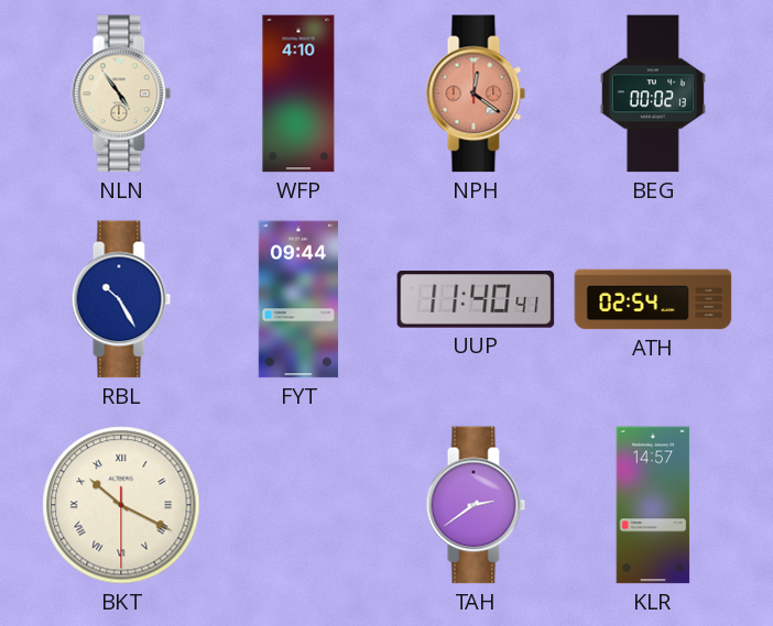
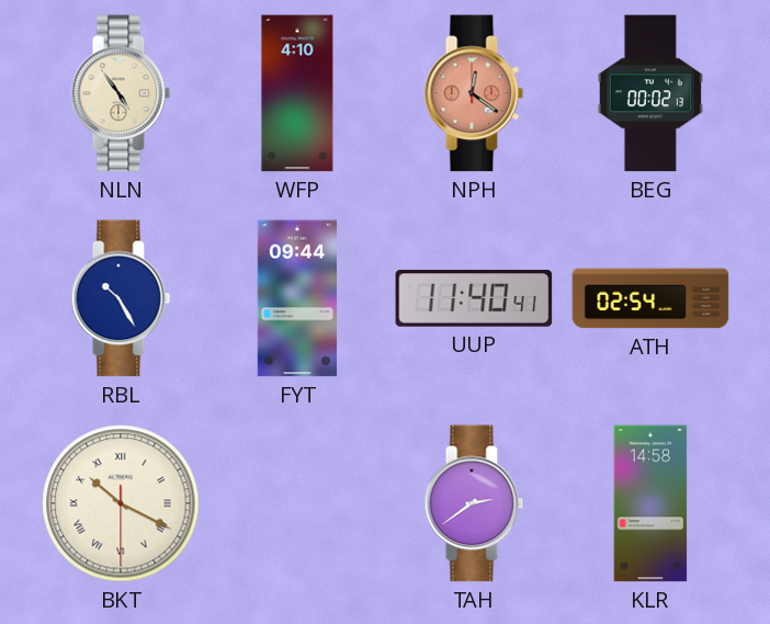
KLR: 14:57 -> 14:58 (650, 503)
